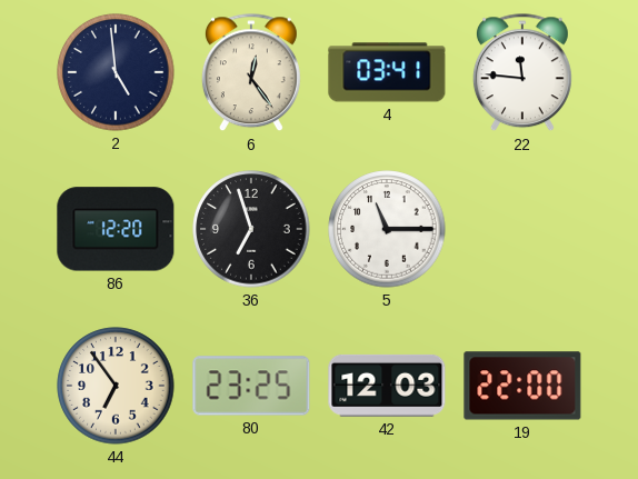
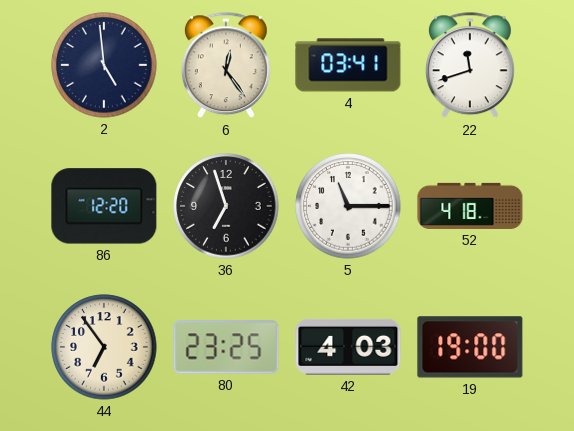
22: 11:46 -> 11:42 (470, 66)
52: none -> 4:18 (470, 206)
42: 12:03 -> 4:03 (348, 347)
19: 22:00 -> 19:00 (470, 347)
